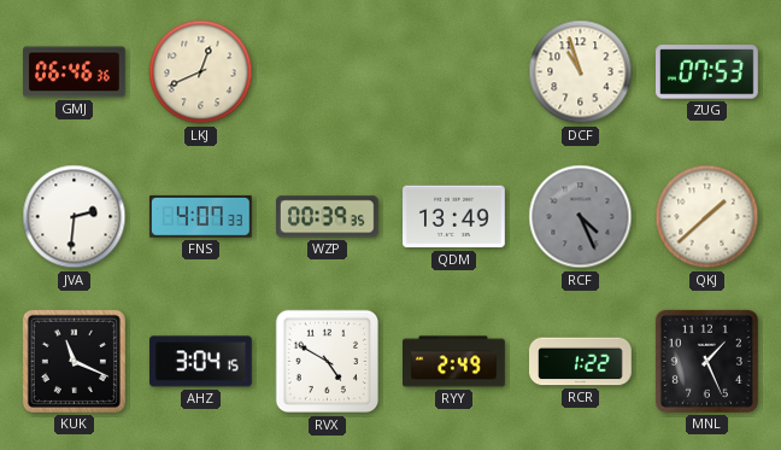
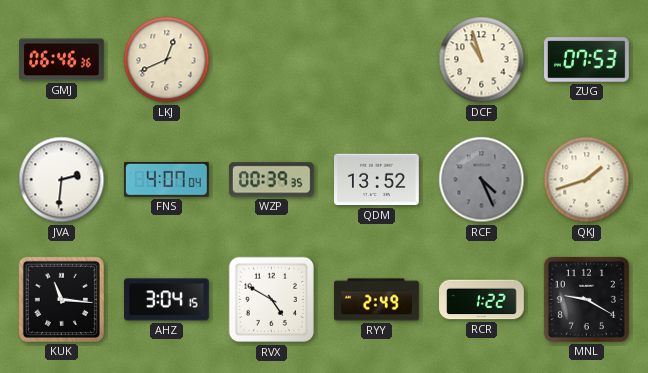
FNS: 4:07:33 -> 4:07:04 (166, 179)
QDM: 13:49 -> 13:52 (377, 180)
QKJ: 1:38 -> 1:42 (587, 180)
KUK: 11:19 -> 11:16 (61, 299)
MNL: 1:26 -> 9:20 (586, 299)
